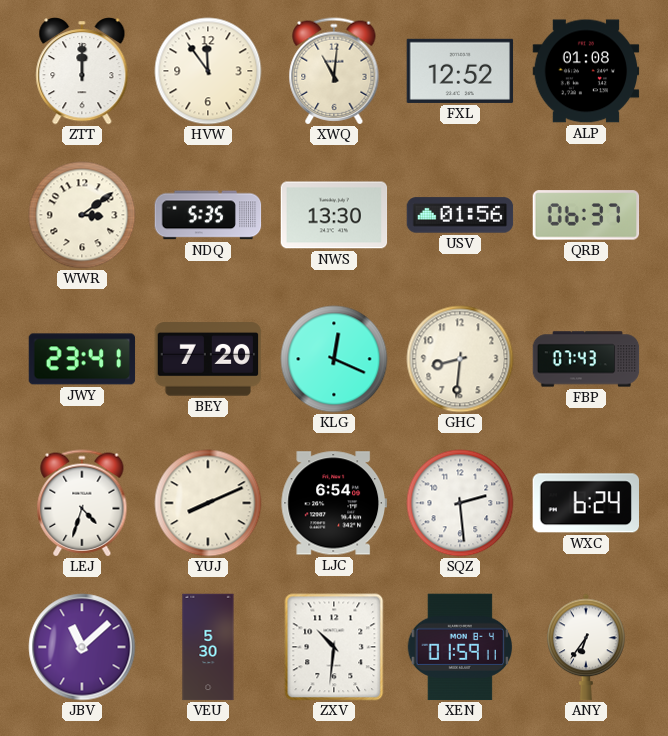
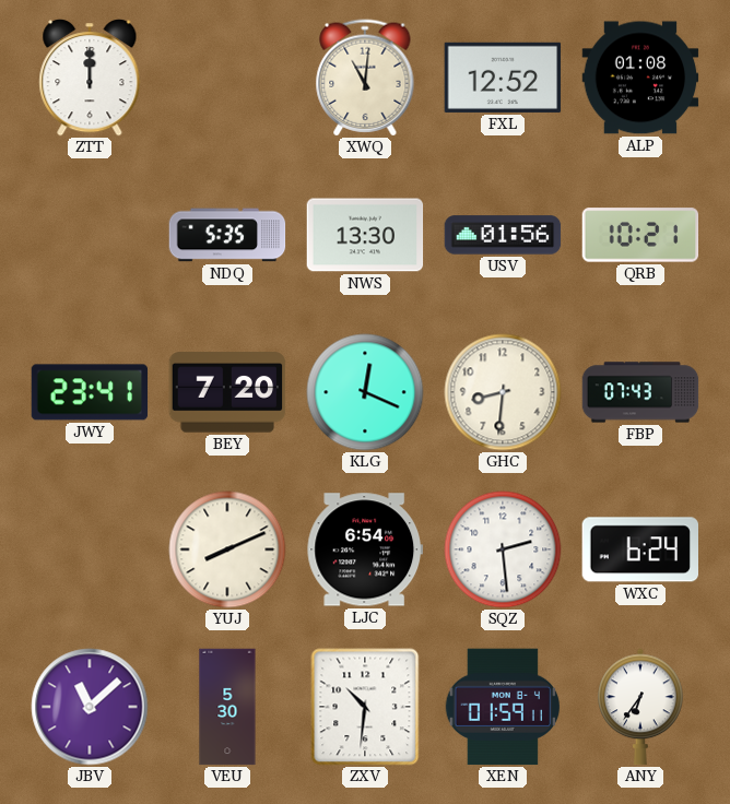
HVW: 11:54 -> none (208, 71)
WWR: 3:09 -> none (82, 215)
QRB: 06:37 -> 10:21 (640, 235)
LEJ: 4:33 -> none (82, 503)
